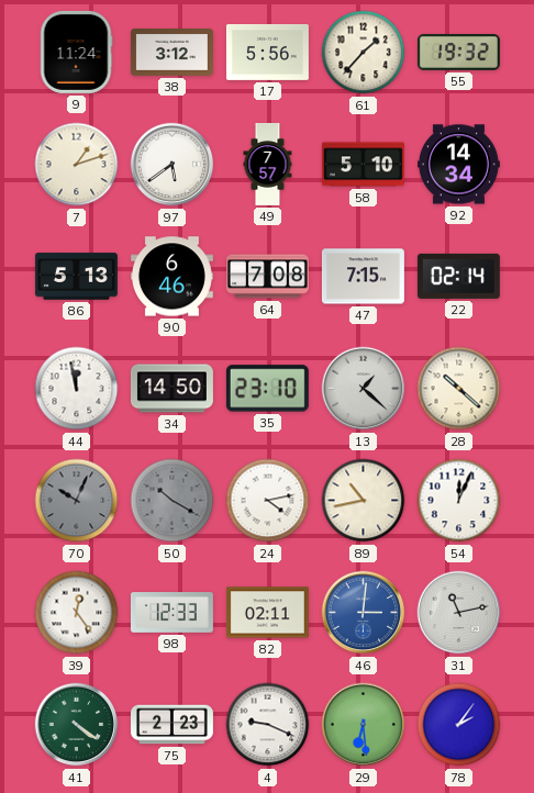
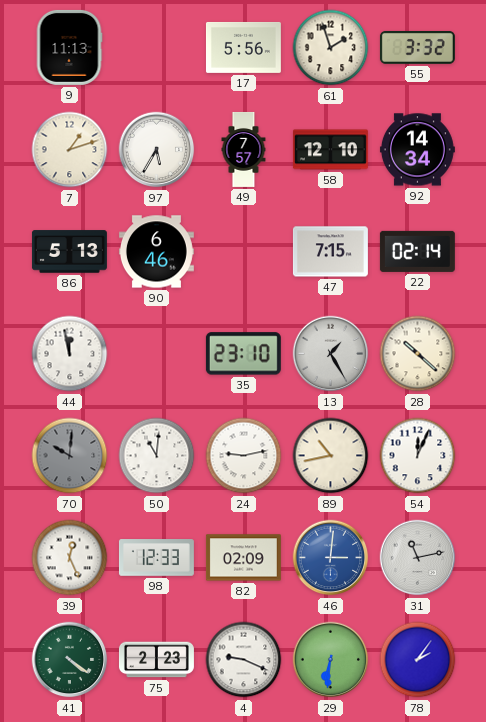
9: 11:24 -> 11:13 (69, 47)
38: 3:12 -> none (171, 52)
61: 1:37 -> 1:57 (331, 48)
55: 19:32 -> 3:32 (417, 47)
97: 5:39 -> 5:35 (157, 150)
58: 5:10 -> 12:10 (330, 150)
64: 7:08 -> none (267, 277)
34: 14:50 -> none (171, 389)
13: 1:22 -> 1:25 (331, 354)
70: 10:04 -> 10:01 (70, 456)
50: 10:20 -> 11:01 (157, 456)
50 dial: grey -> white (157, 456)
24: 4:13 -> 9:13 (244, 456)
39: 12:24 -> 12:26 (70, 558)
82: 02:11 -> 02:09 (243, 558)
29: 6:29 -> 6:31 (331, 660)
